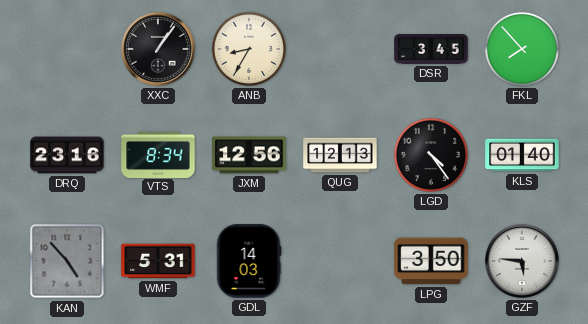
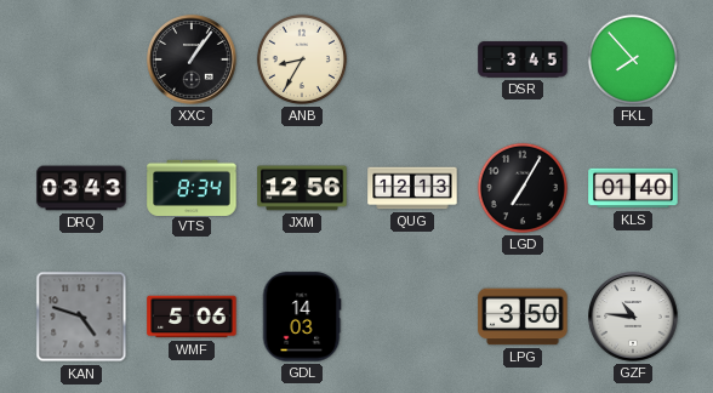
DRQ: 23:16 -> 03:43 (81, 188)
LGD: 4:24 -> 7:05 (523, 188)
KAN: 4:53 -> 4:48 (81, 317)
WMF: 5:31 -> 5:06 (192, 317)
GZF: 5:46 -> 10:46 (633, 317)
